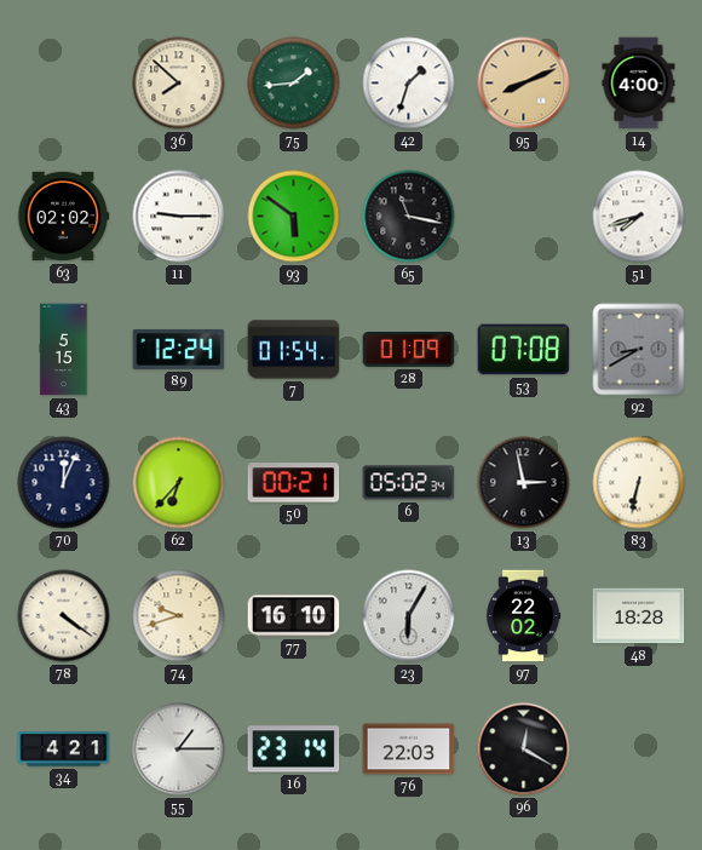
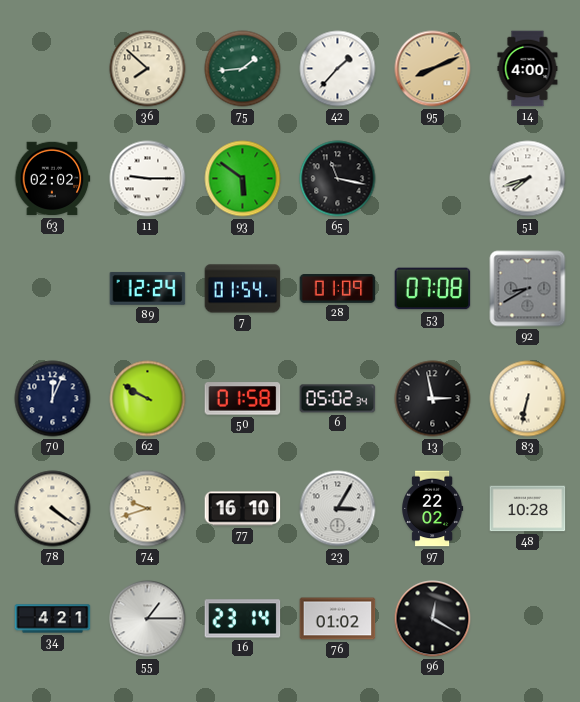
42: 1:33 -> 1:37 (338, 69)
43: 5:15 -> none (64, 350)
62: 6:37 -> 9:50 (148, 399)
50: 00:21 -> 01:58 (243, 399)
23: 6:05 -> 3:05 (338, 509)
48: 18:28 -> 10:28 (528, 509)
76: 22:03 -> 01:02 (338, 619)
